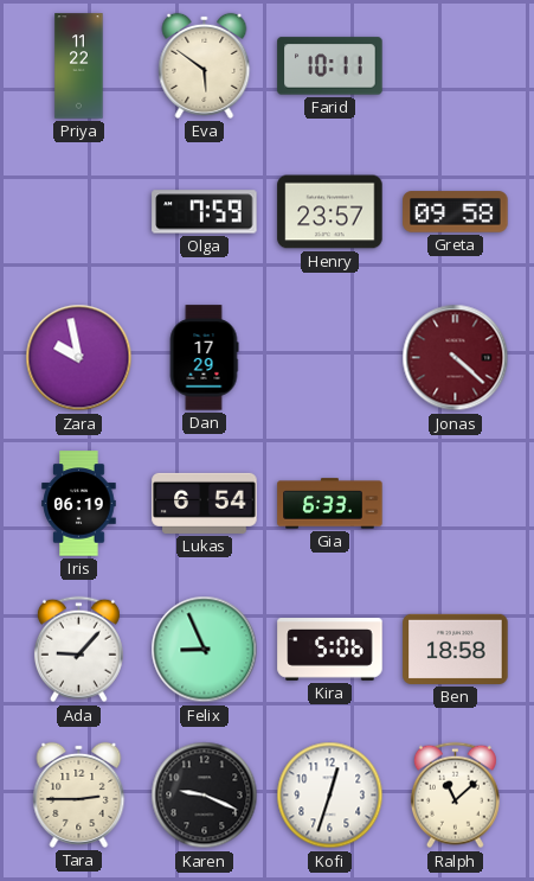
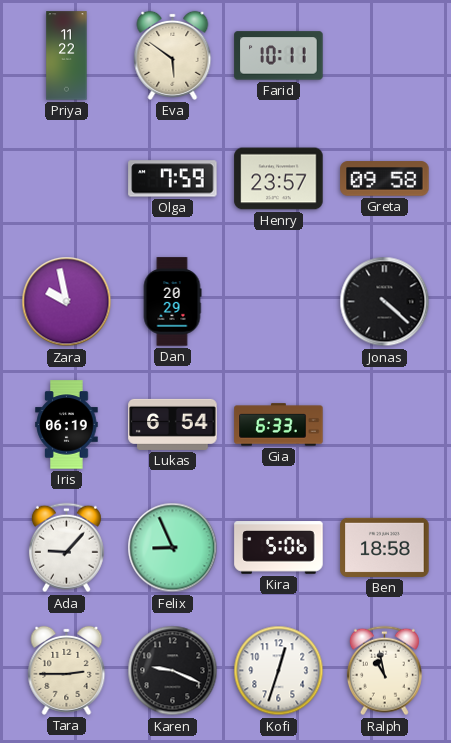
Dan: 17:29 -> 20:29 (172, 302)
Jonas dial: burgundy -> black (385, 302)
Ralph: 11:08 -> 10:58 (384, 671)
